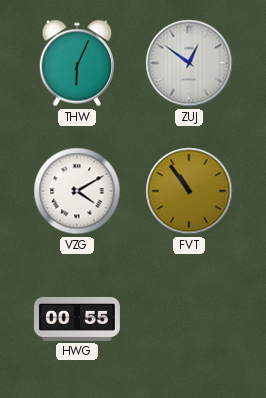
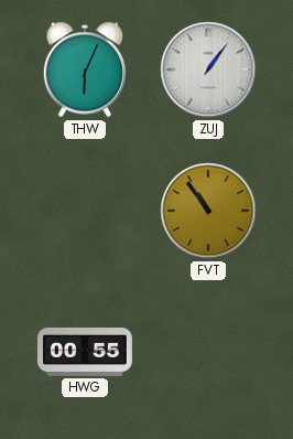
ZUJ: 12:51 -> 1:06 (208, 69)
VZG: 4:10 -> none (77, 191)
